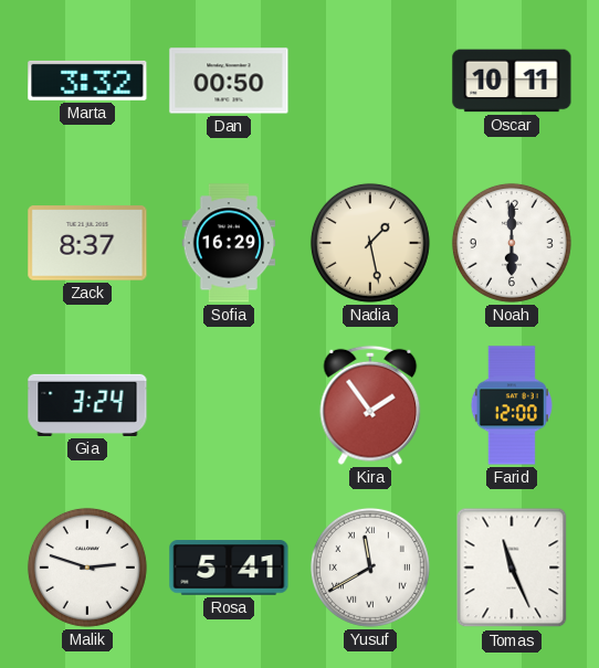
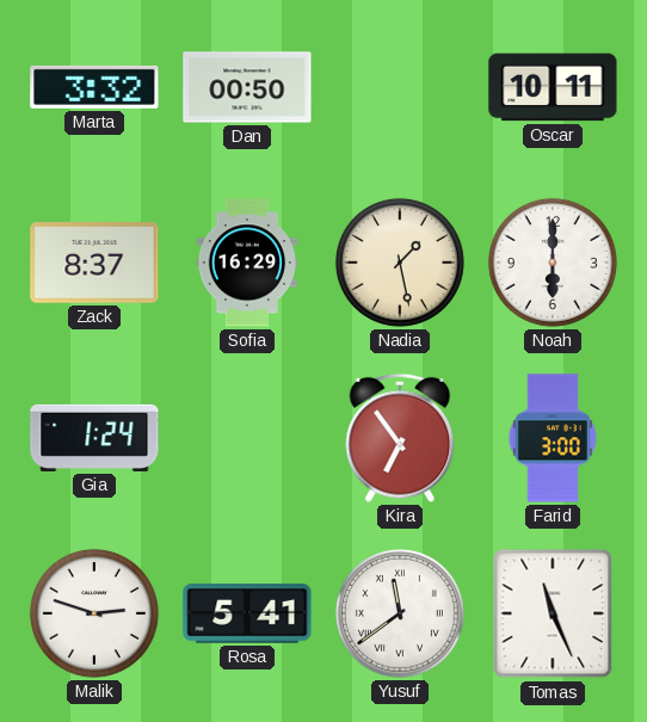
Gia: 3:24 -> 1:24 (94, 438)
Kira: 1:54 -> 6:54 (400, 438)
Farid: 12:00 -> 3:00 (553, 438)
Yusuf: 11:40 -> 11:39 (400, 613)
